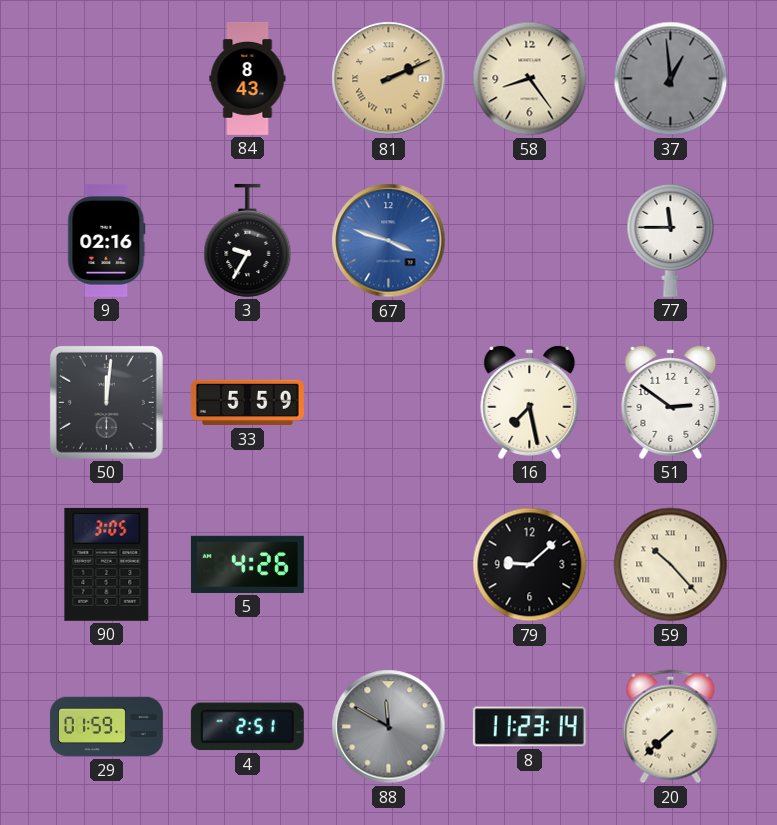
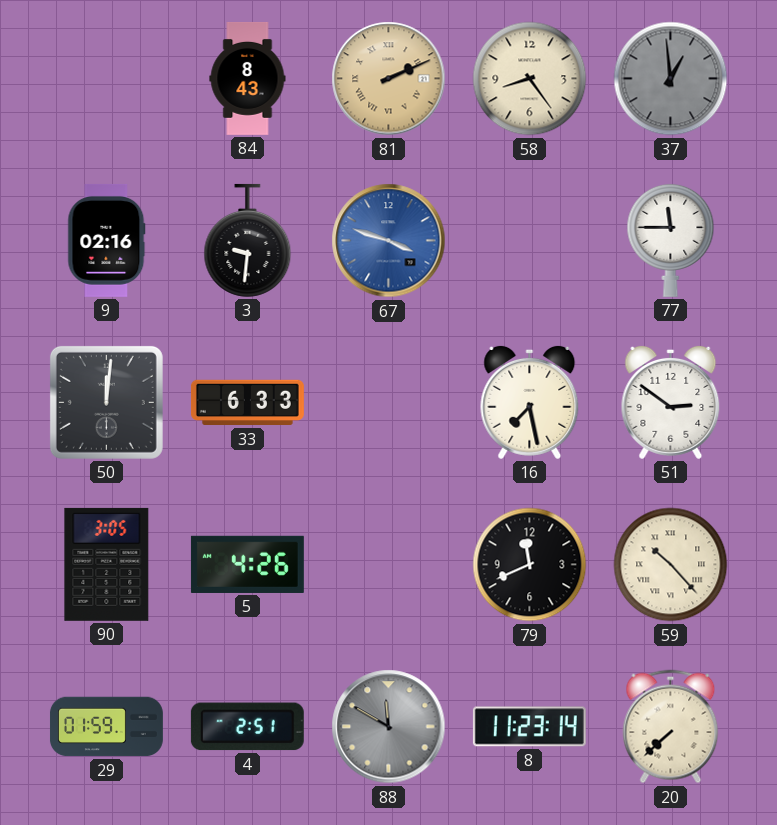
3: 9:35 -> 9:31 (248, 240)
33: 5:59 -> 6:33 (247, 403)
79: 9:08 -> 11:41 (530, 565)
